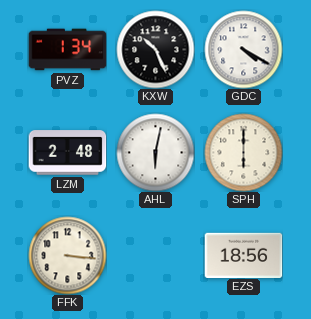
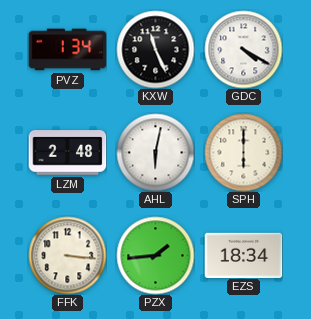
KXW: 10:26 -> 11:26 (155, 49)
PZX: none -> 1:44 (155, 255)
EZS: 18:56 -> 18:34 (243, 255)
